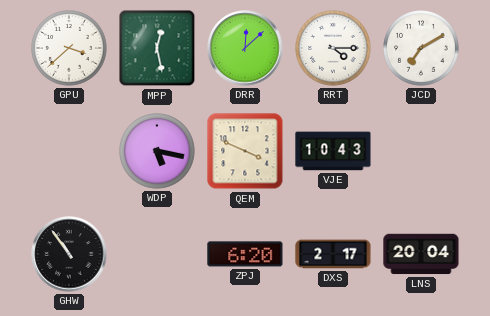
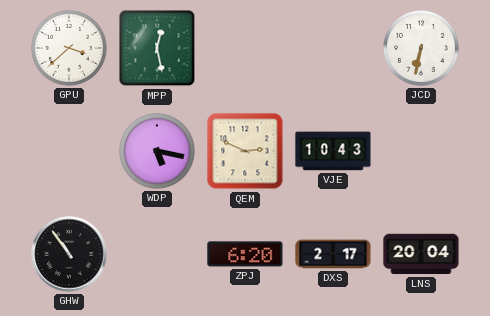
DRR: 12:08 -> none (245, 48)
RRT: 4:15 -> none (334, 49)
JCD: 7:10 -> 6:32 (422, 49)
QEM: 3:49 -> 2:49 (245, 151)
